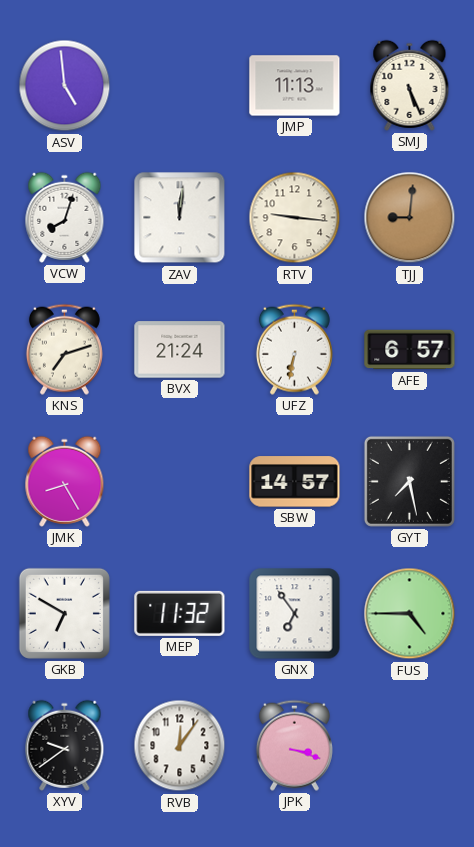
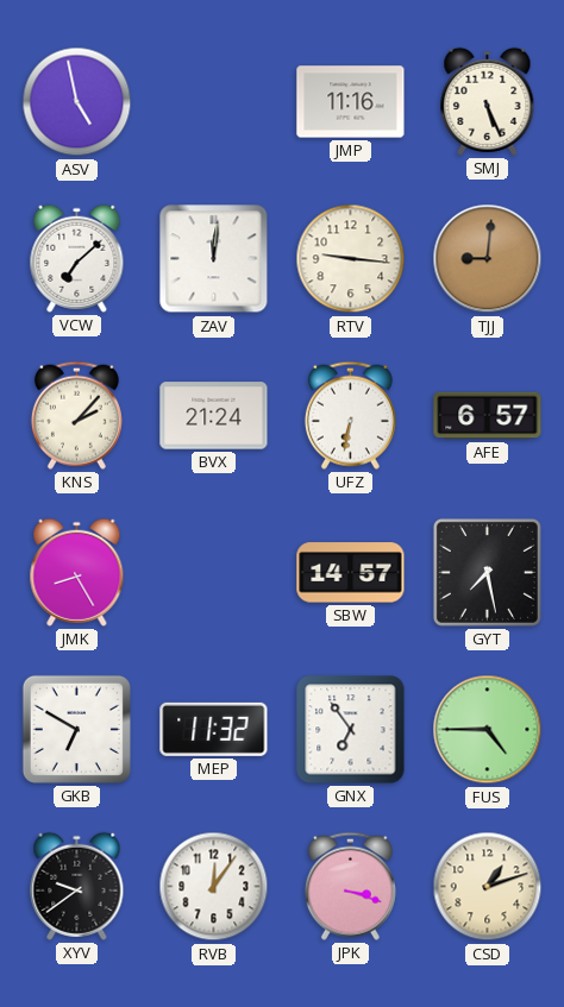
ASV: 4:59 -> 4:58 (77, 102)
JMP: 11:13 -> 11:16 (351, 102)
VCW: 8:03 -> 7:08 (77, 258)
KNS: 7:12 -> 2:07 (76, 415)
CSD: none -> 1:12 (488, 887)
